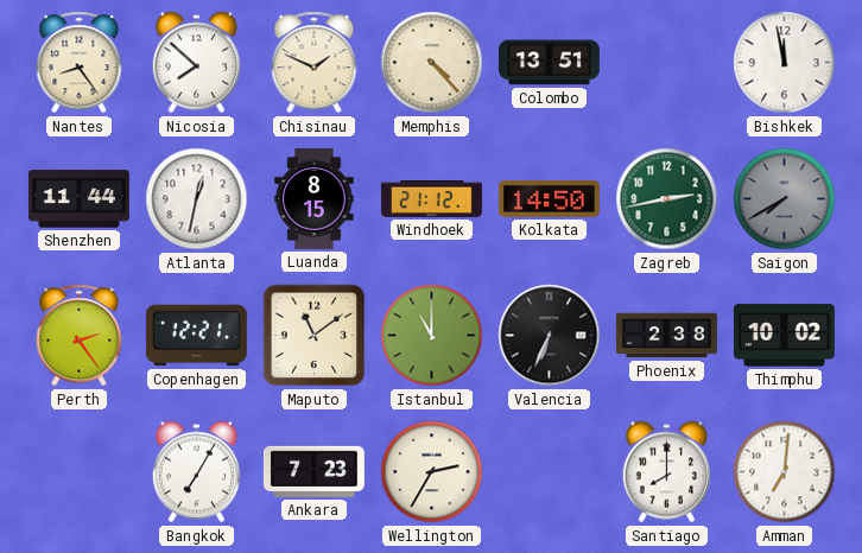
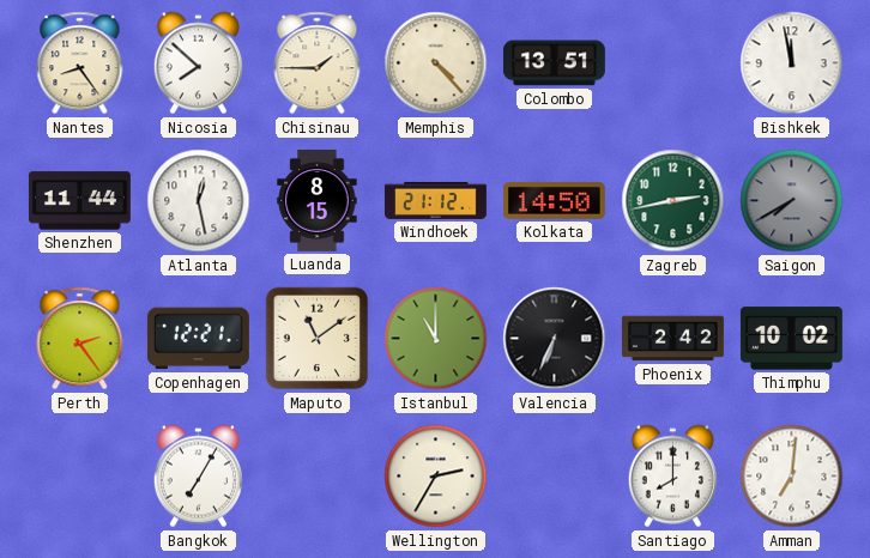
Chisinau: 1:49 -> 1:45 (318, 63)
Atlanta: 12:32 -> 12:28 (199, 201)
Phoenix: 2:38 -> 2:42 (672, 339)
Ankara: 7:23 -> none (313, 471)
